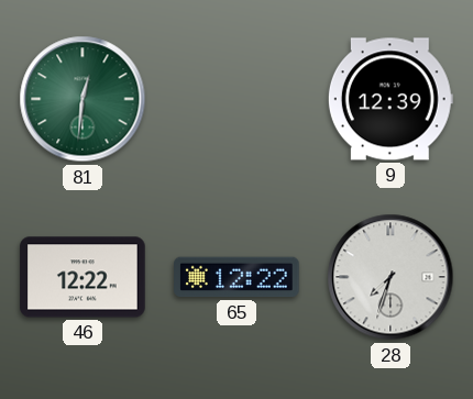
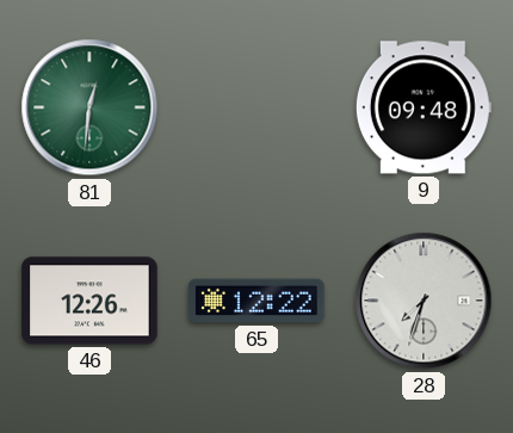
9: 12:39 -> 09:48 (424, 107)
46: 12:22 -> 12:26 (89, 301)
